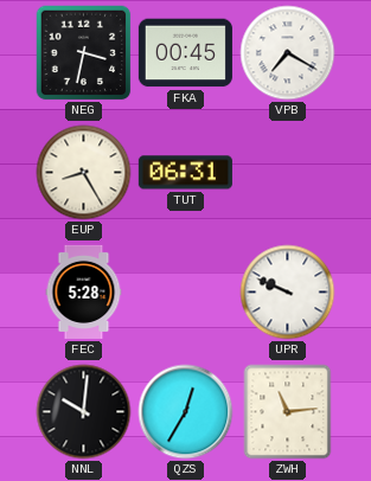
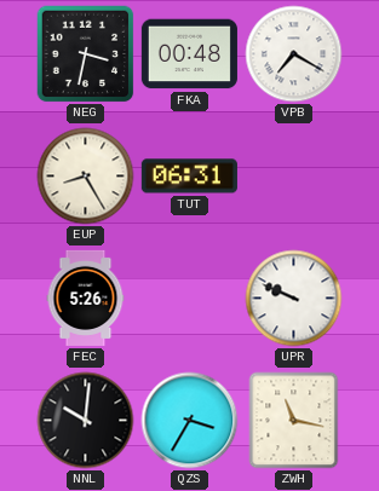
FKA: 00:45 -> 00:48 (189, 54)
FEC: 5:28 -> 5:26 (86, 298)
QZS: 12:35 -> 3:35 (190, 421)
ZWH: 11:14 -> 11:17 (294, 421)
